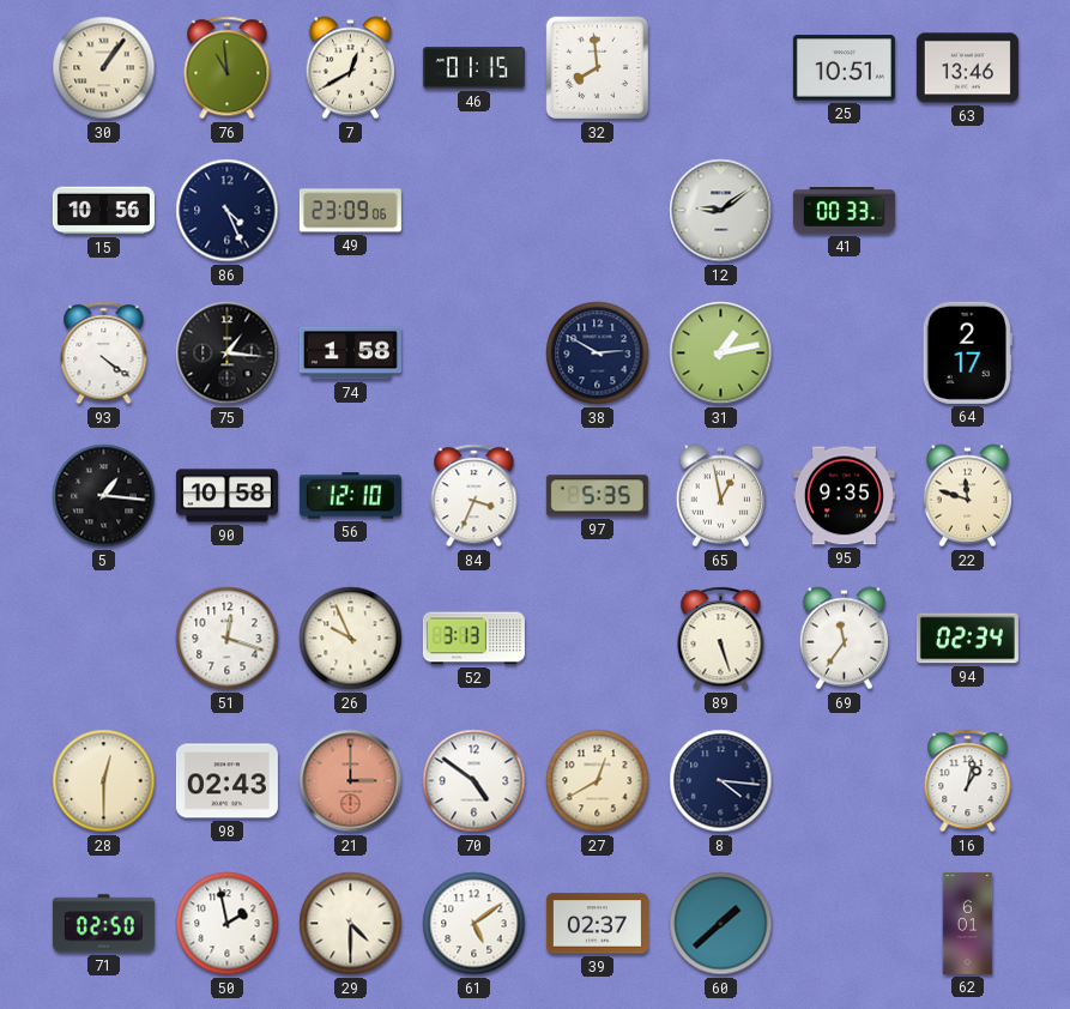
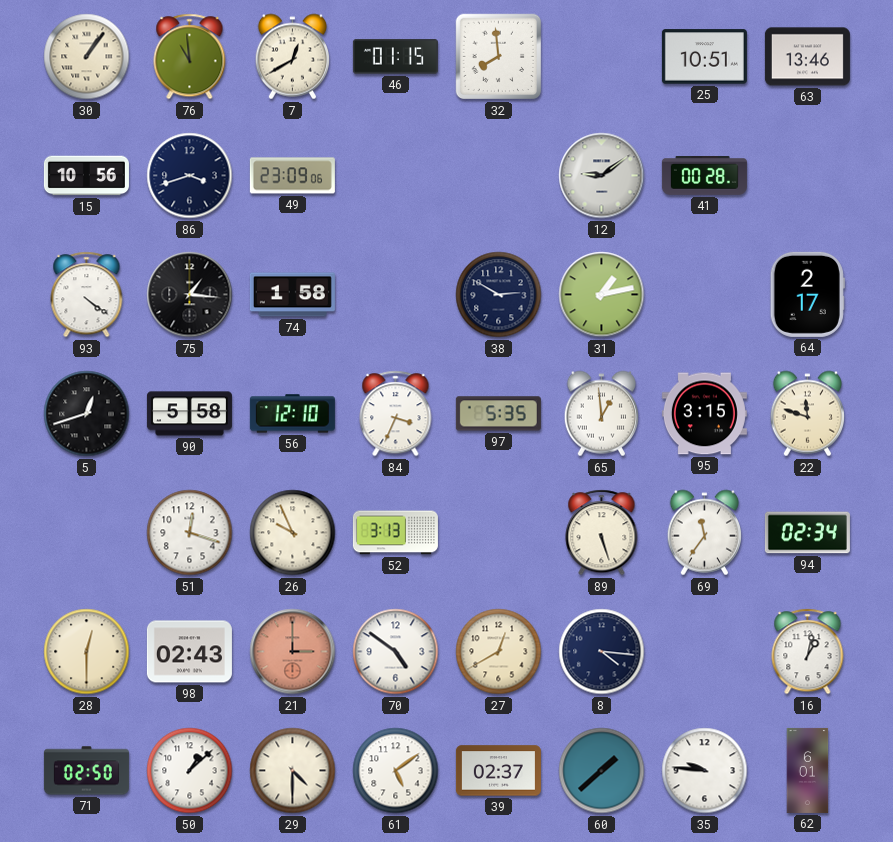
86: 4:26 -> 3:42 (190, 176)
41: 00:33 -> 00:28 (704, 176)
5: 1:16 -> 12:42 (87, 414)
90: 10:58 -> 5:58 (189, 414)
65: 12:58 -> 12:59 (601, 414)
95: 9:35 -> 3:15 (704, 414)
50: 1:58 -> 1:08 (190, 771)
35: none -> 9:46 (705, 771)
